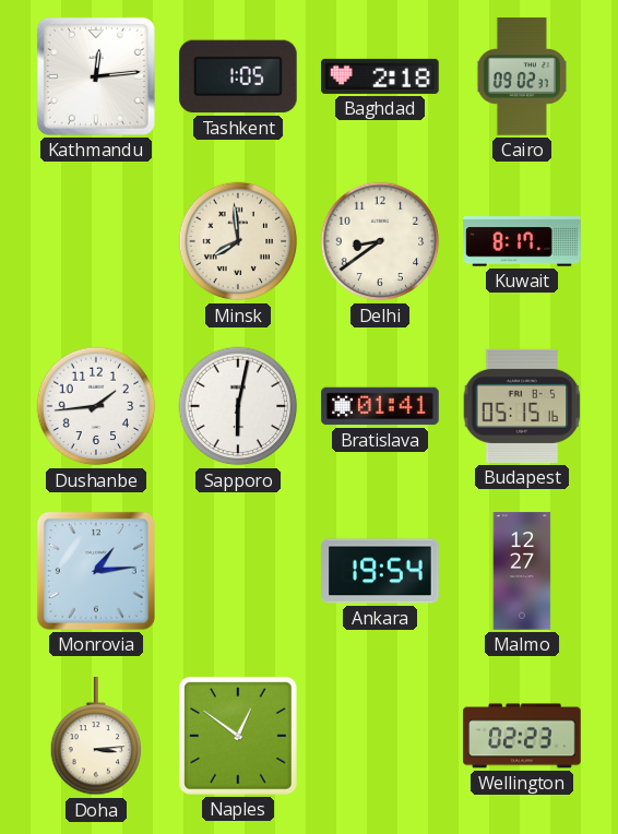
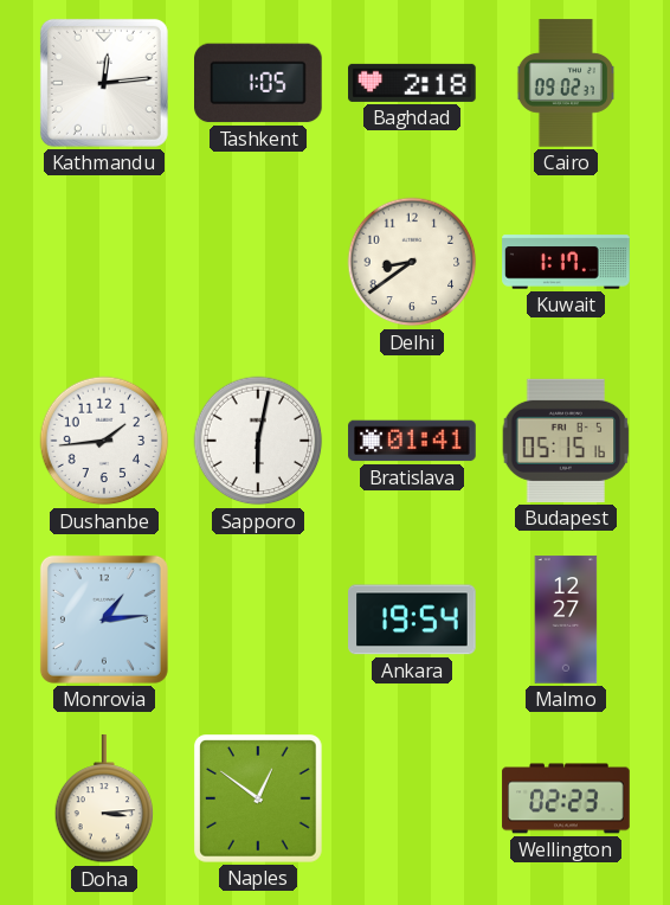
Minsk: 7:59 -> none (238, 241)
Kuwait: 8:17 -> 1:17 (566, 262)
